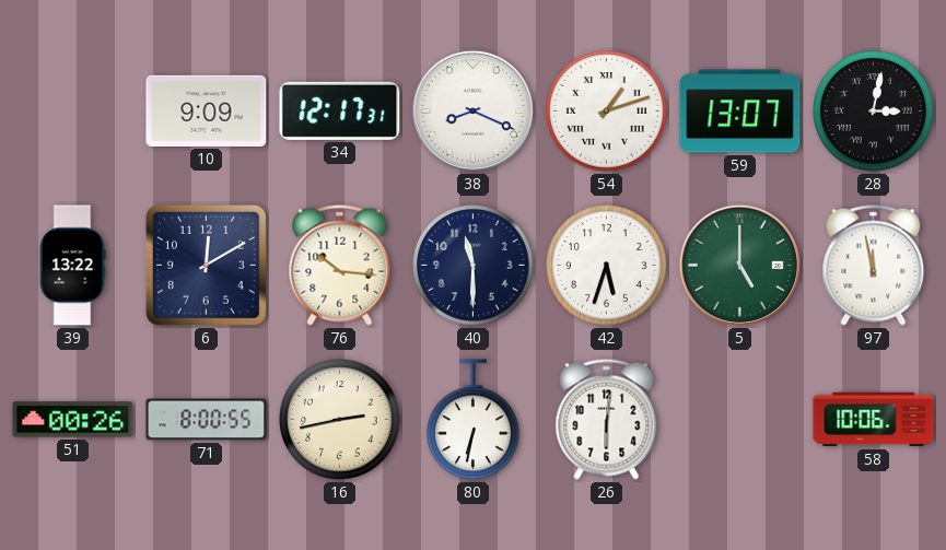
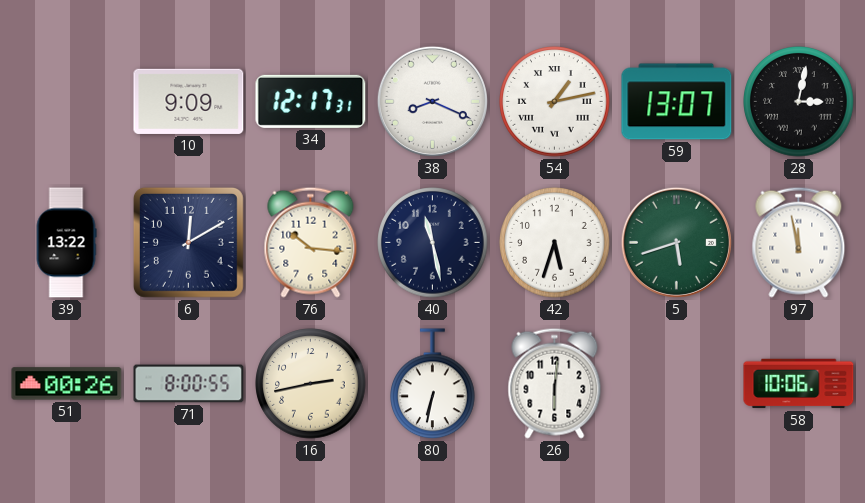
54: 1:12 -> 1:13 (555, 102)
40: 11:30 -> 11:28 (433, 243)
5: 5:00 -> 5:42 (676, 242)
